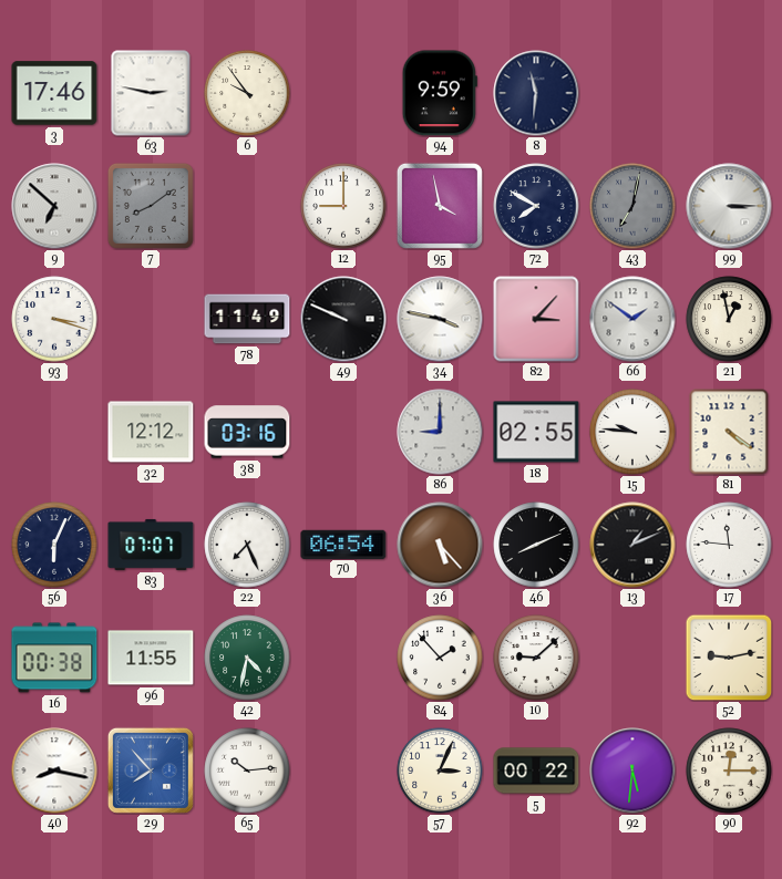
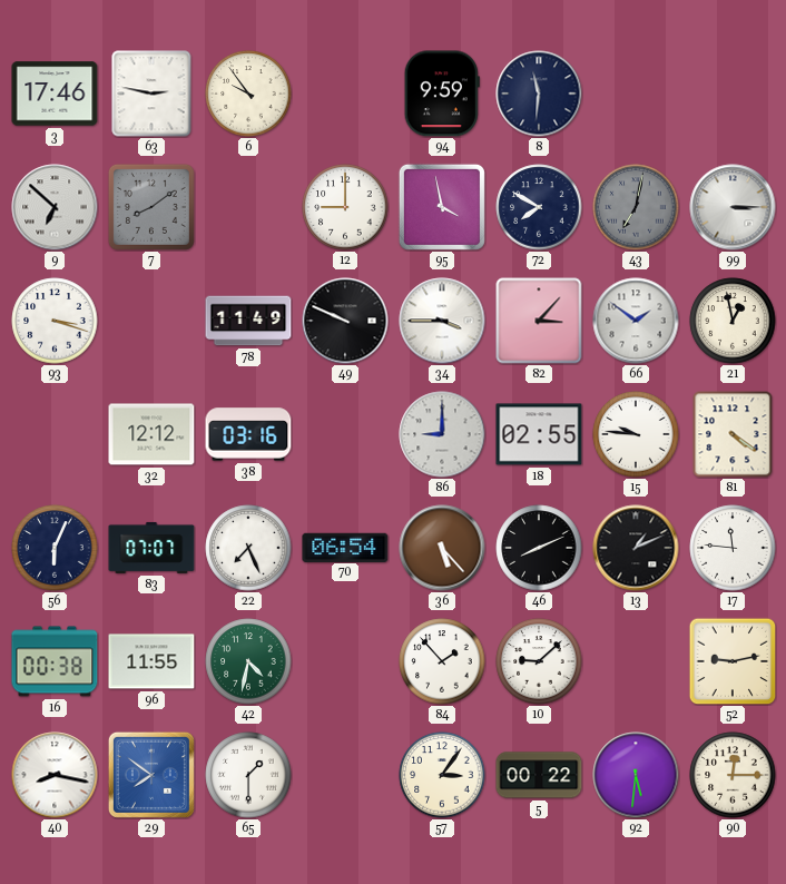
34: 3:47 -> 3:45 (442, 321)
29: 7:53 -> 7:51 (151, 775)
65: 10:14 -> 1:30 (248, 775)
57: 3:04 -> 3:06 (442, 775)
